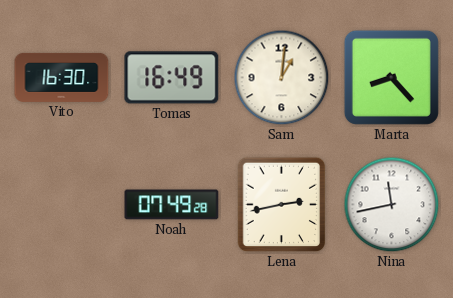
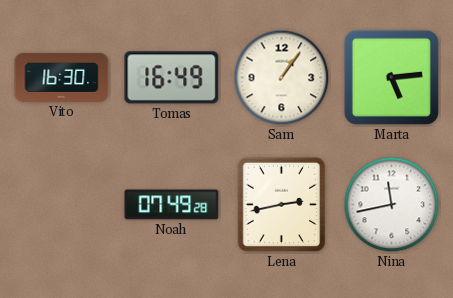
Sam: 1:01 -> 1:06 (282, 78)
Marta: 8:23 -> 5:14 (391, 77)
